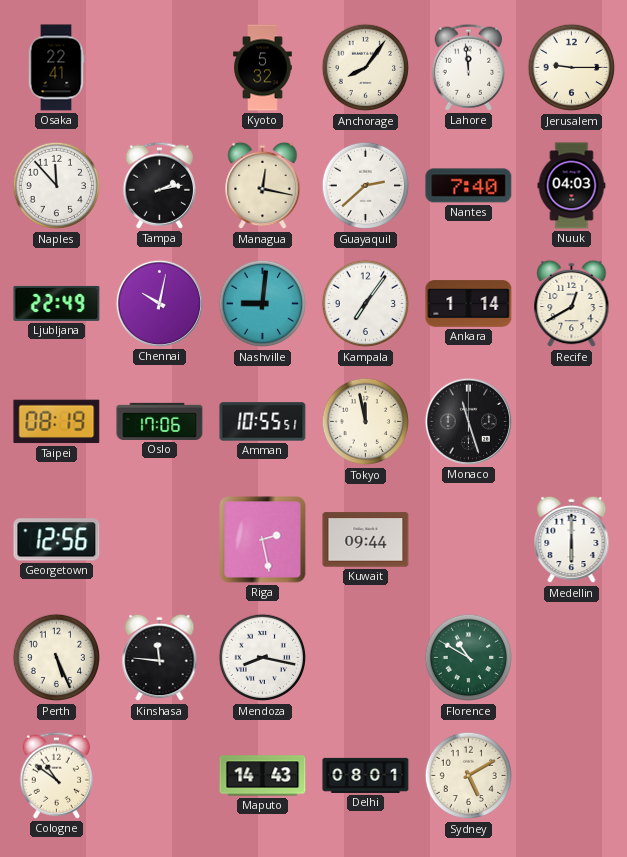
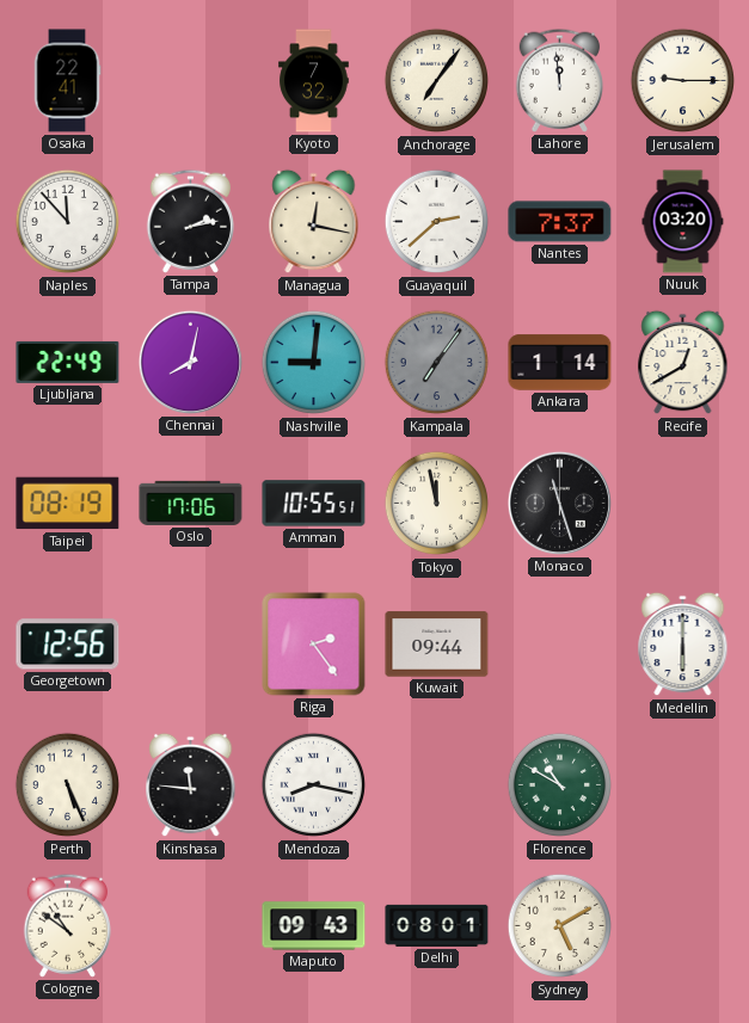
Kyoto: 5:32 -> 7:32 (314, 81)
Anchorage: 8:06 -> 7:06 (437, 81)
Nantes: 7:40 -> 7:37 (560, 222)
Nuuk: 04:03 -> 03:20 (683, 222)
Chennai: 10:02 -> 8:02 (190, 362)
Kampala dial: white -> grey (437, 363)
Riga: 2:28 -> 2:24 (314, 645)
Maputo: 14:43 -> 09:43 (314, 926)
